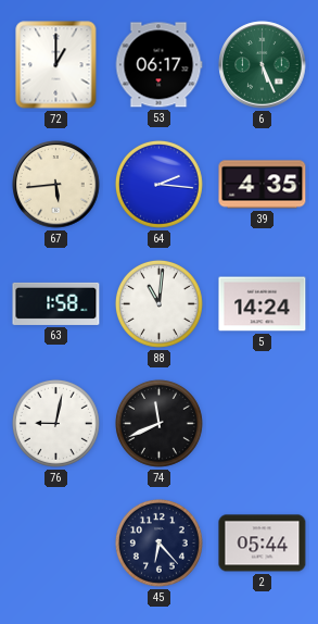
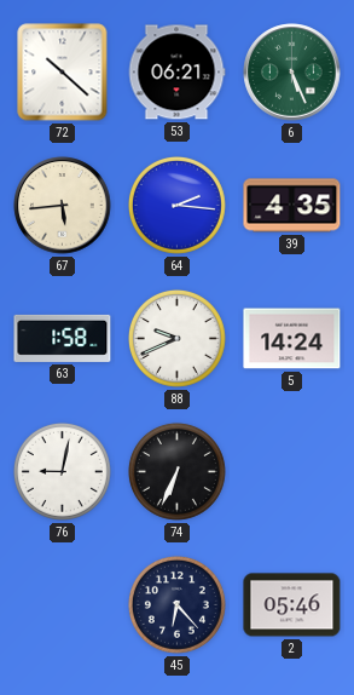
72: 1:00 -> 10:22 (63, 73)
53: 06:17 -> 06:21 (176, 73)
88: 11:01 -> 9:41 (176, 338)
74: 11:41 -> 6:34 (176, 471)
2: 05:44 -> 05:46 (292, 605)
